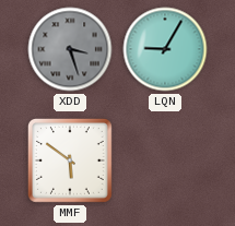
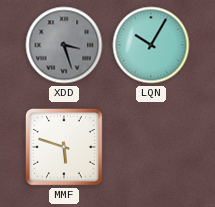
LQN: 9:05 -> 10:05 (151, 45)
MMF: 5:51 -> 5:48 (64, 147)
